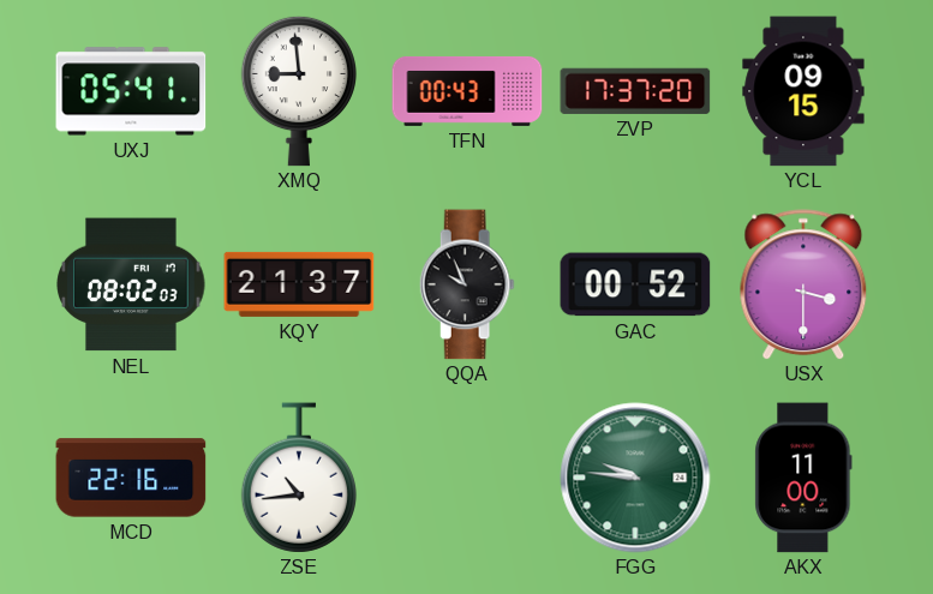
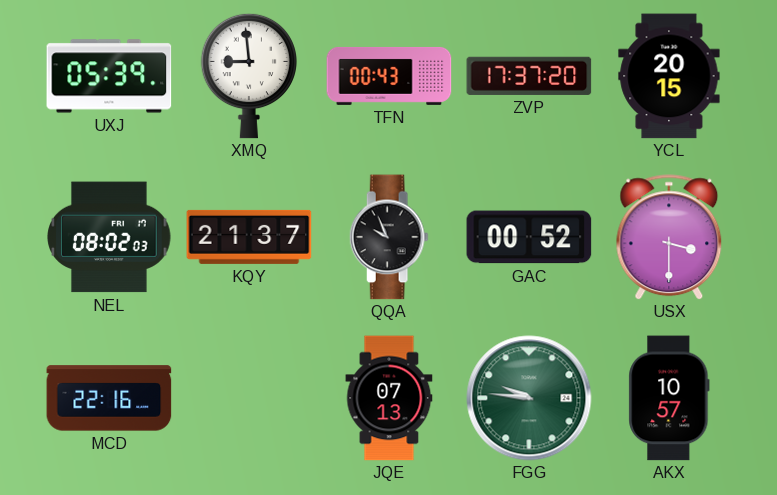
UXJ: 05:41 -> 05:39 (109, 76)
YCL: 09:15 -> 20:15 (669, 76)
ZSE: 10:44 -> none (298, 478)
JQE: none -> 07:13 (389, 398)
AKX: 11:00 -> 10:57 (669, 398)
